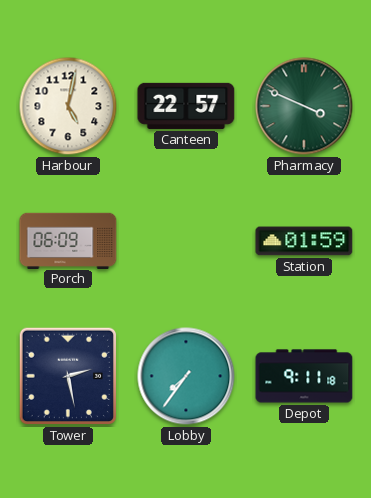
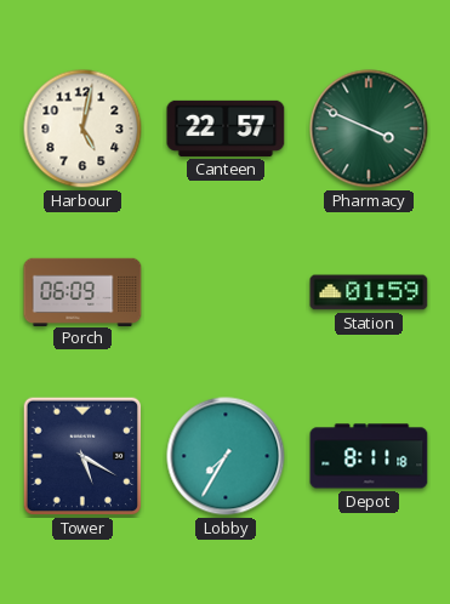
Tower: 2:28 -> 5:20 (82, 456)
Lobby: 7:36 -> 7:35 (226, 456)
Depot: 9:11 -> 8:11 (369, 456)
